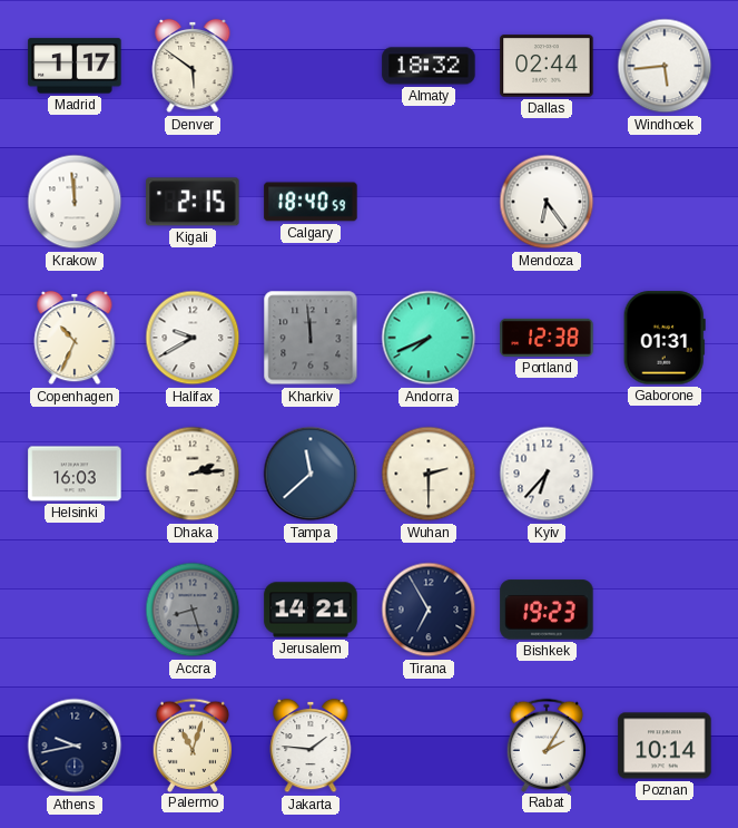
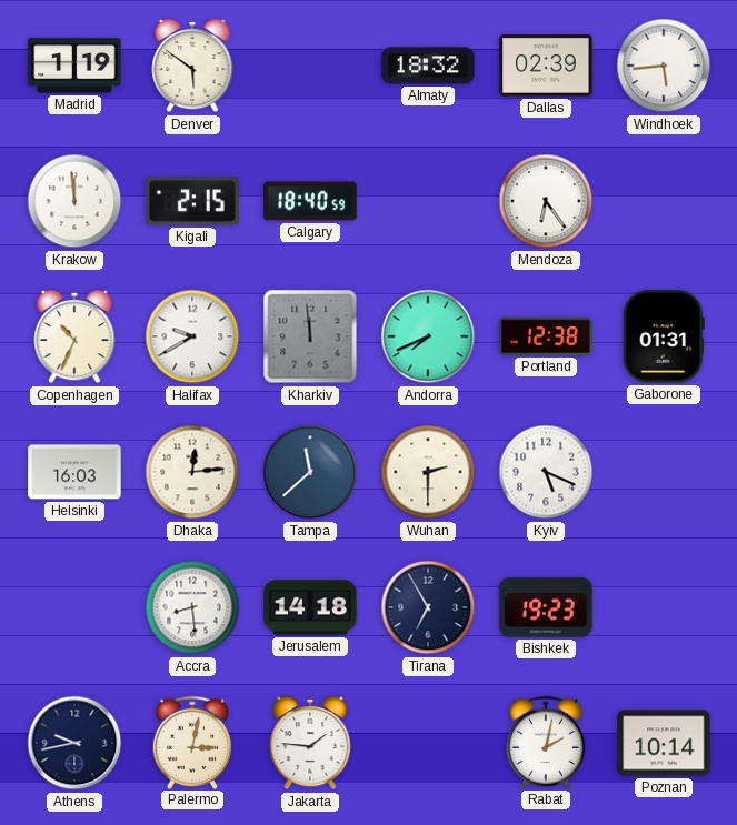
Madrid: 1:17 -> 1:19 (74, 66)
Dallas: 02:44 -> 02:39 (546, 66)
Dhaka: 2:14 -> 12:14 (192, 472)
Kyiv: 6:37 -> 5:19 (546, 472)
Accra: 8:27 -> 8:29 (192, 607)
Accra dial: grey -> white (192, 607)
Jerusalem: 14:21 -> 14:18 (310, 607)
Palermo: 11:03 -> 3:02 (192, 742)
Rabat: 2:05 -> 2:02 (546, 742)
